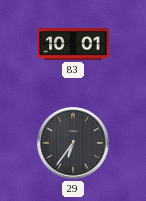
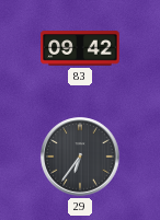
83: 10:01 -> 09:42 (80, 48)
